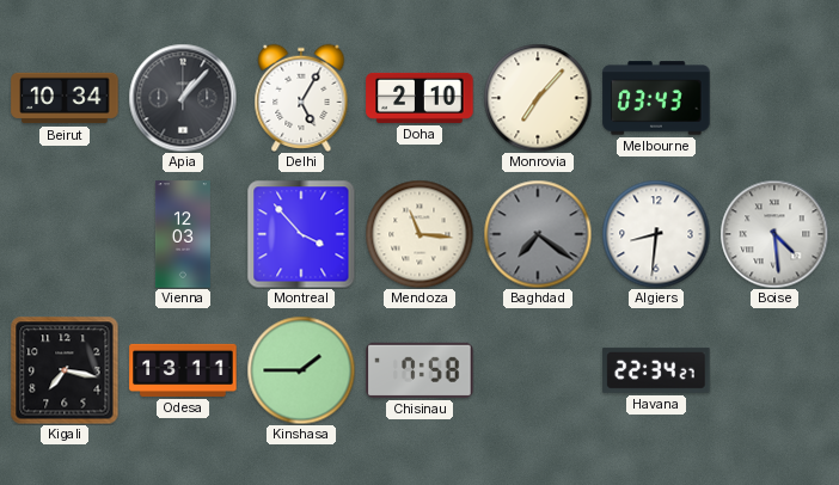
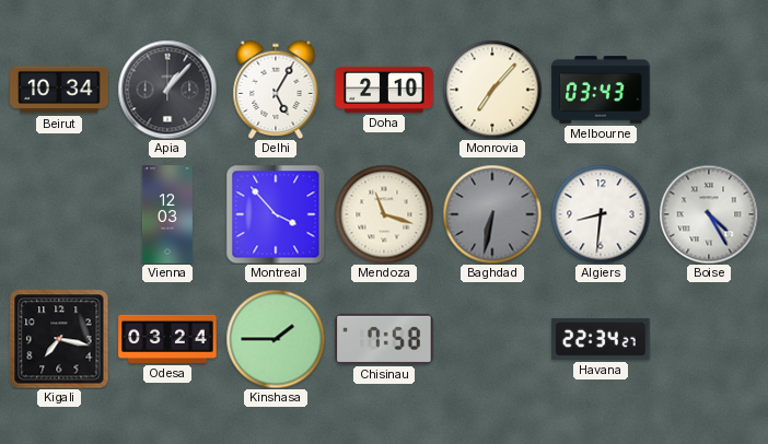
Mendoza: 11:16 -> 11:18 (384, 214)
Baghdad: 7:21 -> 6:32 (492, 214)
Boise: 4:29 -> 4:25 (709, 214)
Odesa: 13:11 -> 03:24 (167, 339)
